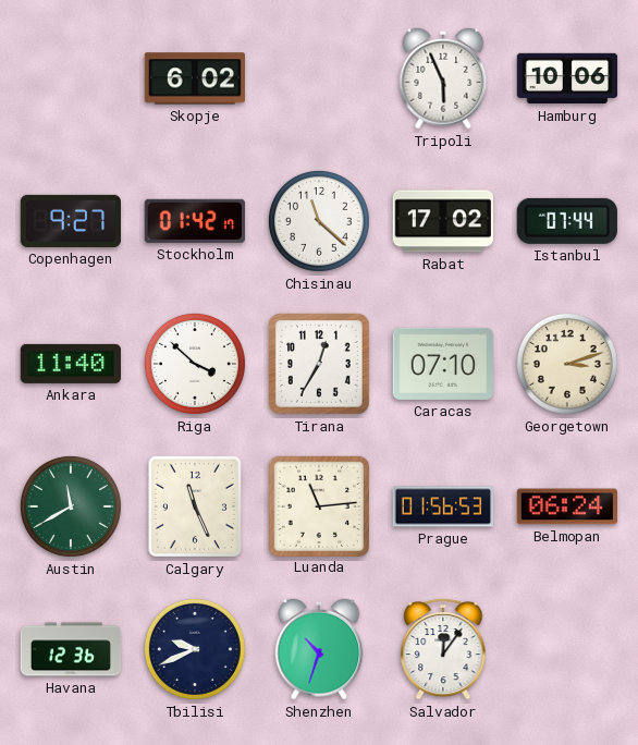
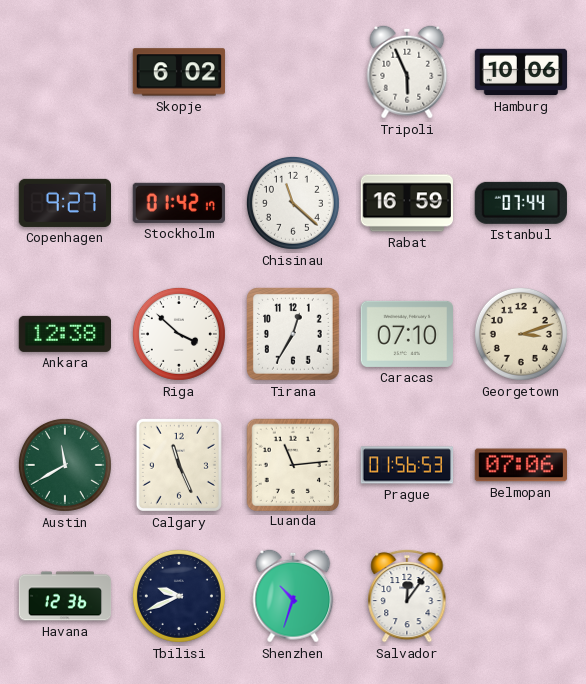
Rabat: 17:02 -> 16:59 (406, 203)
Ankara: 11:40 -> 12:38 (64, 334)
Belmopan: 06:24 -> 07:06 (520, 465)
